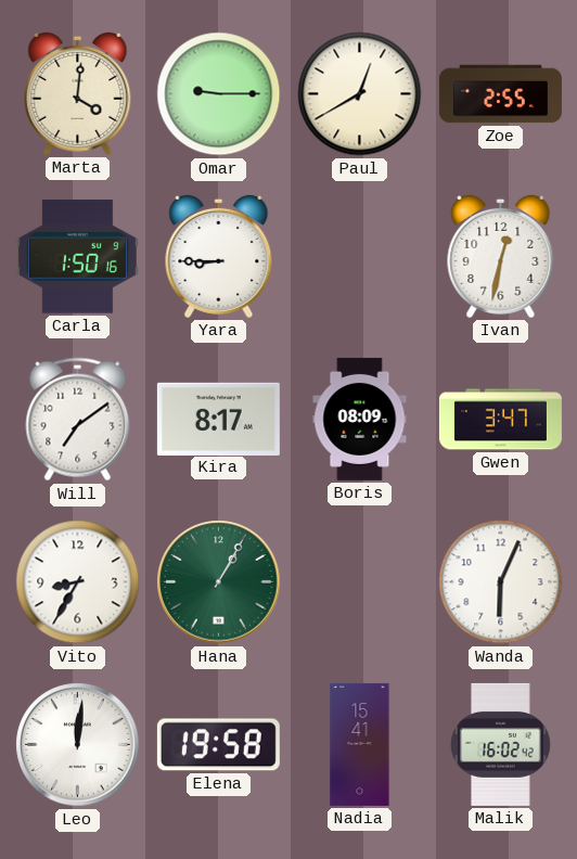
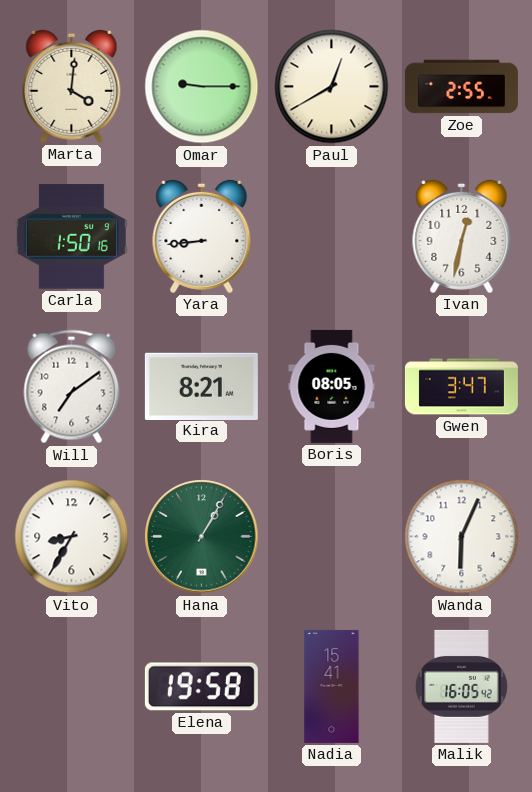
Yara: 8:45 -> 8:44 (202, 236)
Kira: 8:17 -> 8:21 (201, 386)
Boris: 08:09 -> 08:05 (332, 386)
Leo: 12:01 -> none (78, 745)
Malik: 16:02 -> 16:05 (462, 686)
